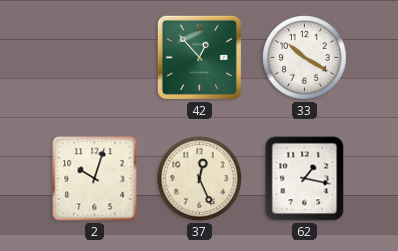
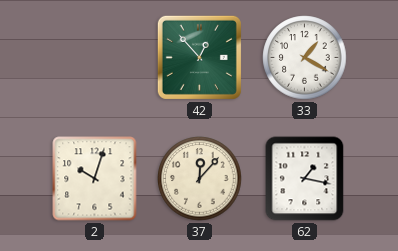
33: 10:20 -> 1:20 (305, 58)
37: 12:26 -> 12:07 (200, 179)
